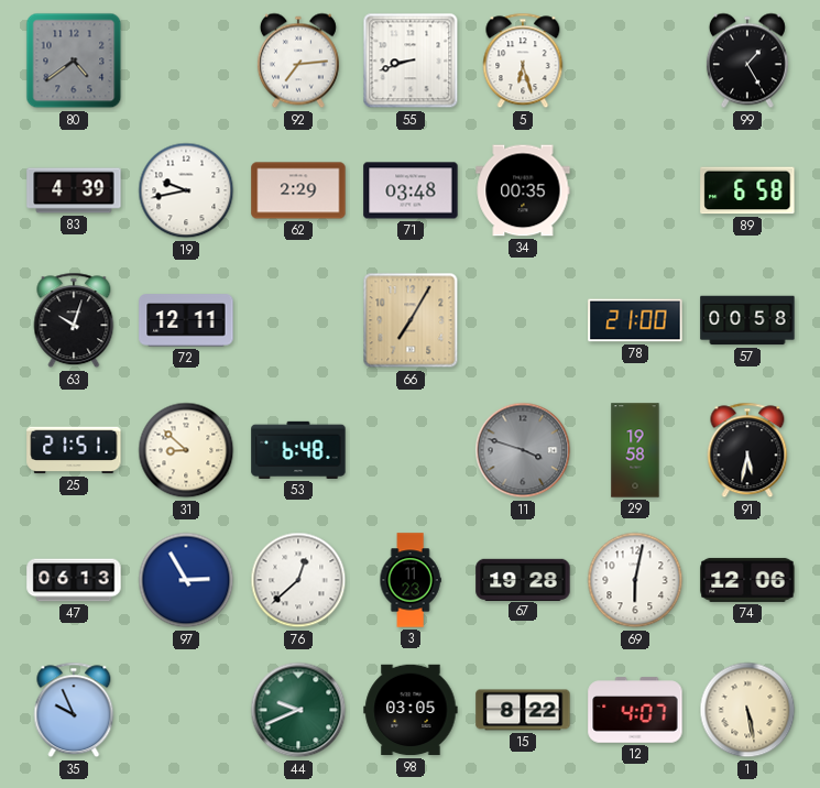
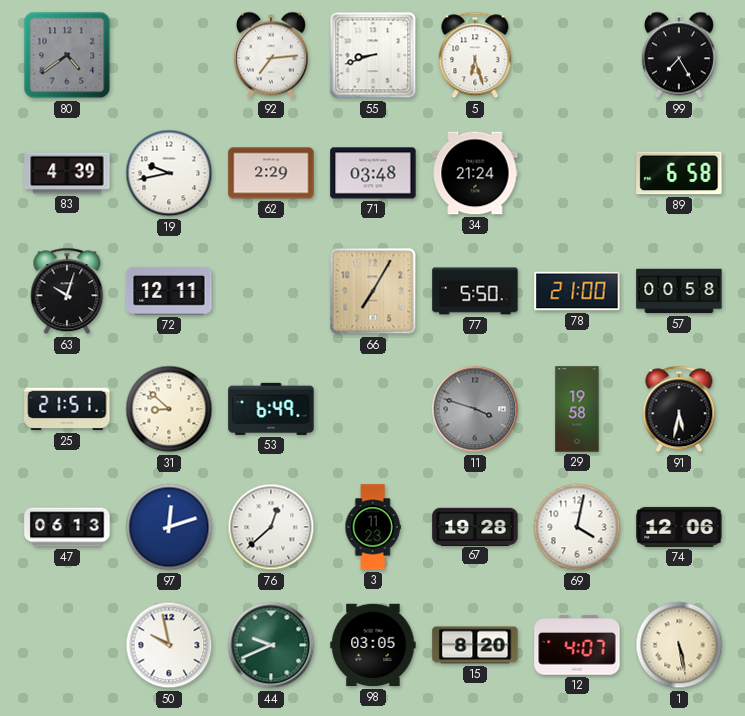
99: 1:25 -> 7:25 (679, 55)
34: 00:35 -> 21:24 (475, 173)
77: none -> 5:50 (475, 291)
53: 6:48 -> 6:49 (271, 409)
97: 2:55 -> 12:12 (169, 527)
69: 6:02 -> 4:02 (577, 527)
35: 9:56 -> none (74, 710)
50: none -> 9:58 (169, 645)
15: 8:22 -> 8:20 (475, 645)
